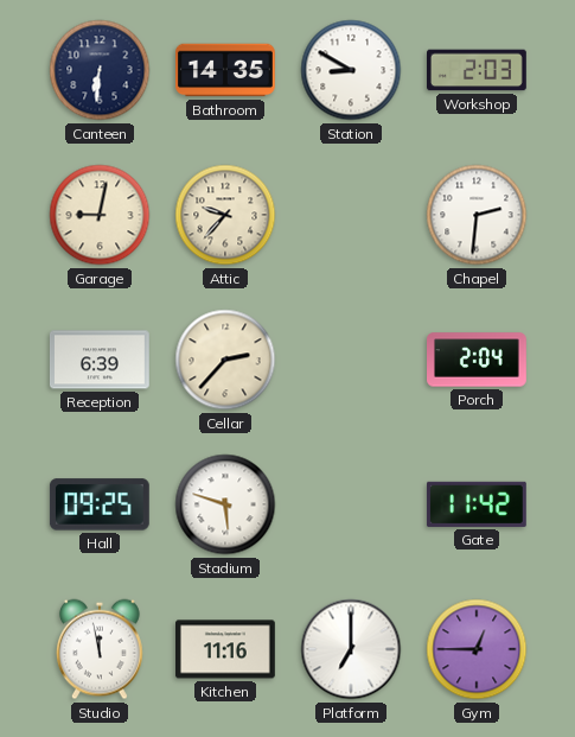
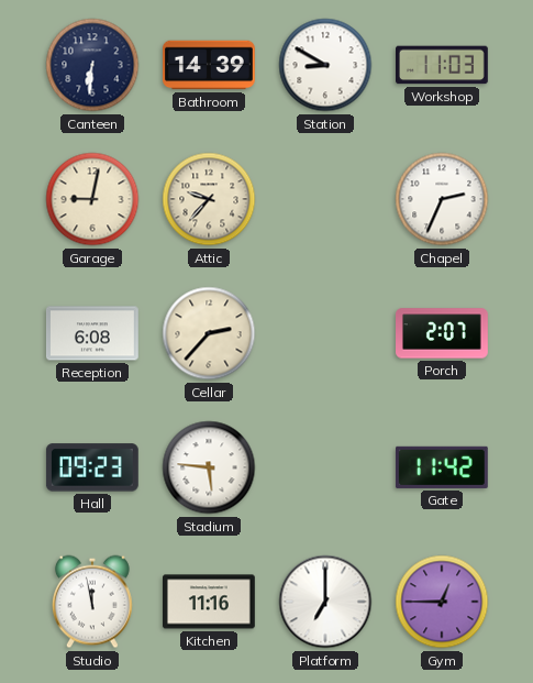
Bathroom: 14:35 -> 14:39 (210, 65)
Workshop: 2:03 -> 11:03 (443, 65)
Chapel: 2:31 -> 2:34 (442, 199)
Reception: 6:39 -> 6:08 (92, 333)
Porch: 2:04 -> 2:07 (443, 333)
Hall: 09:25 -> 09:23 (92, 467)
Stadium: 5:48 -> 5:46 (209, 467)
